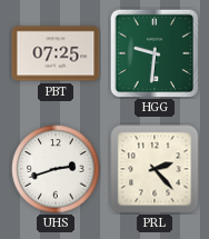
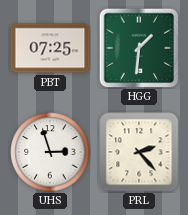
HGG: 9:31 -> 1:31 (139, 48)
UHS: 2:42 -> 2:57 (50, 152)
